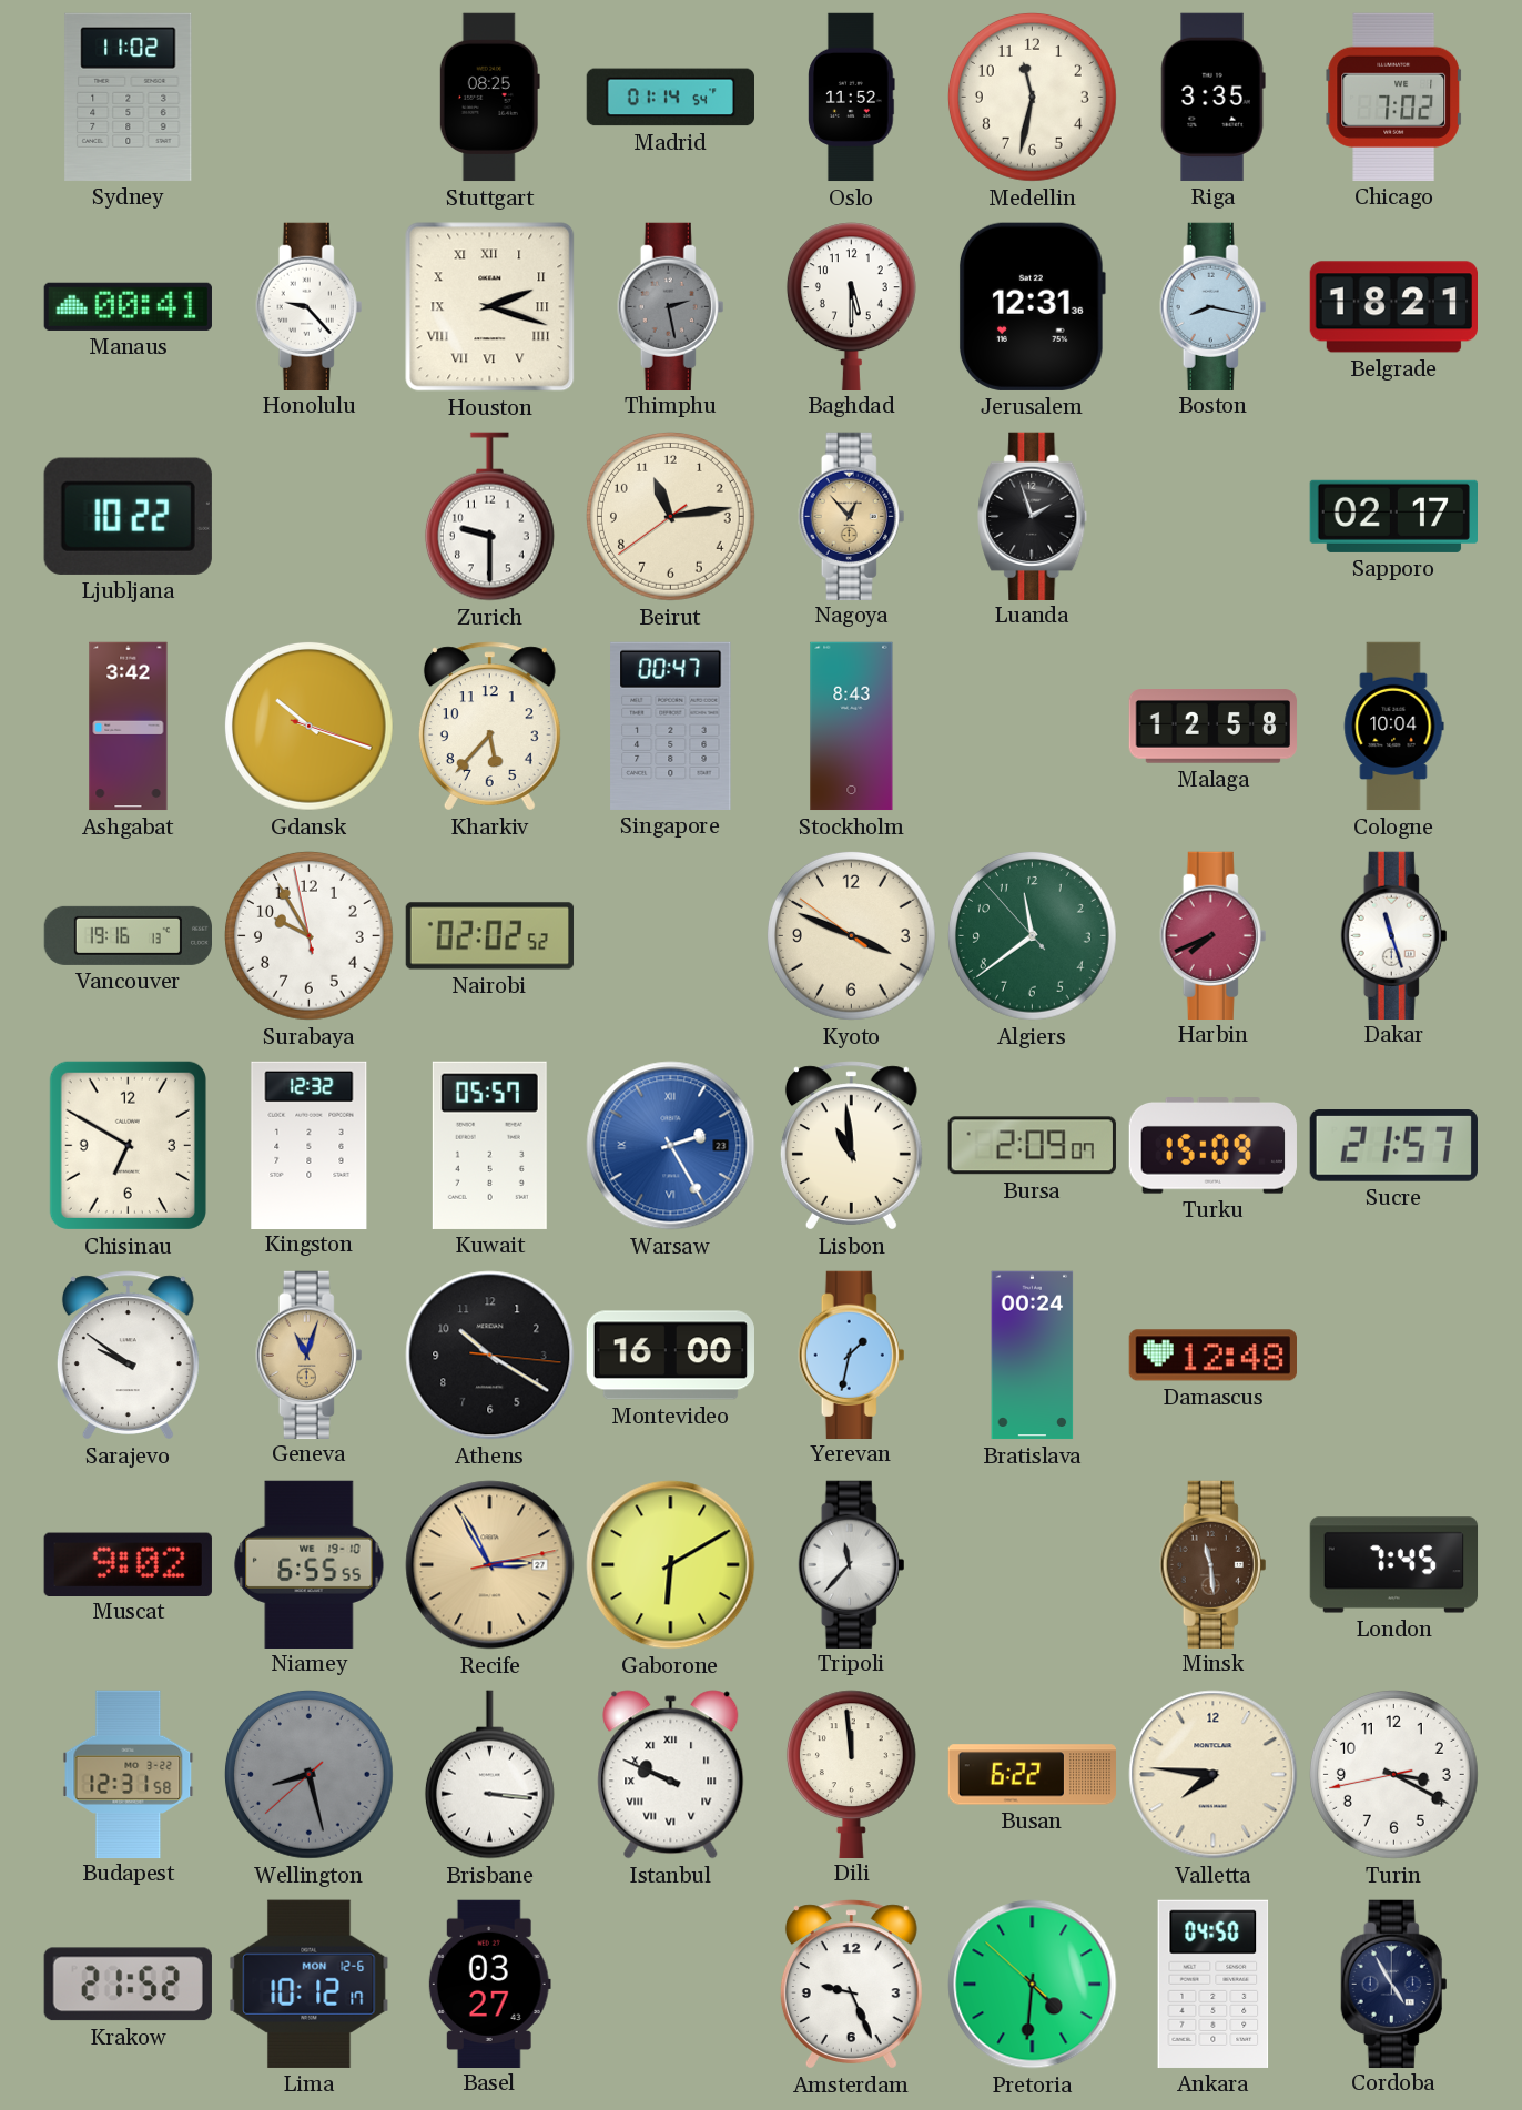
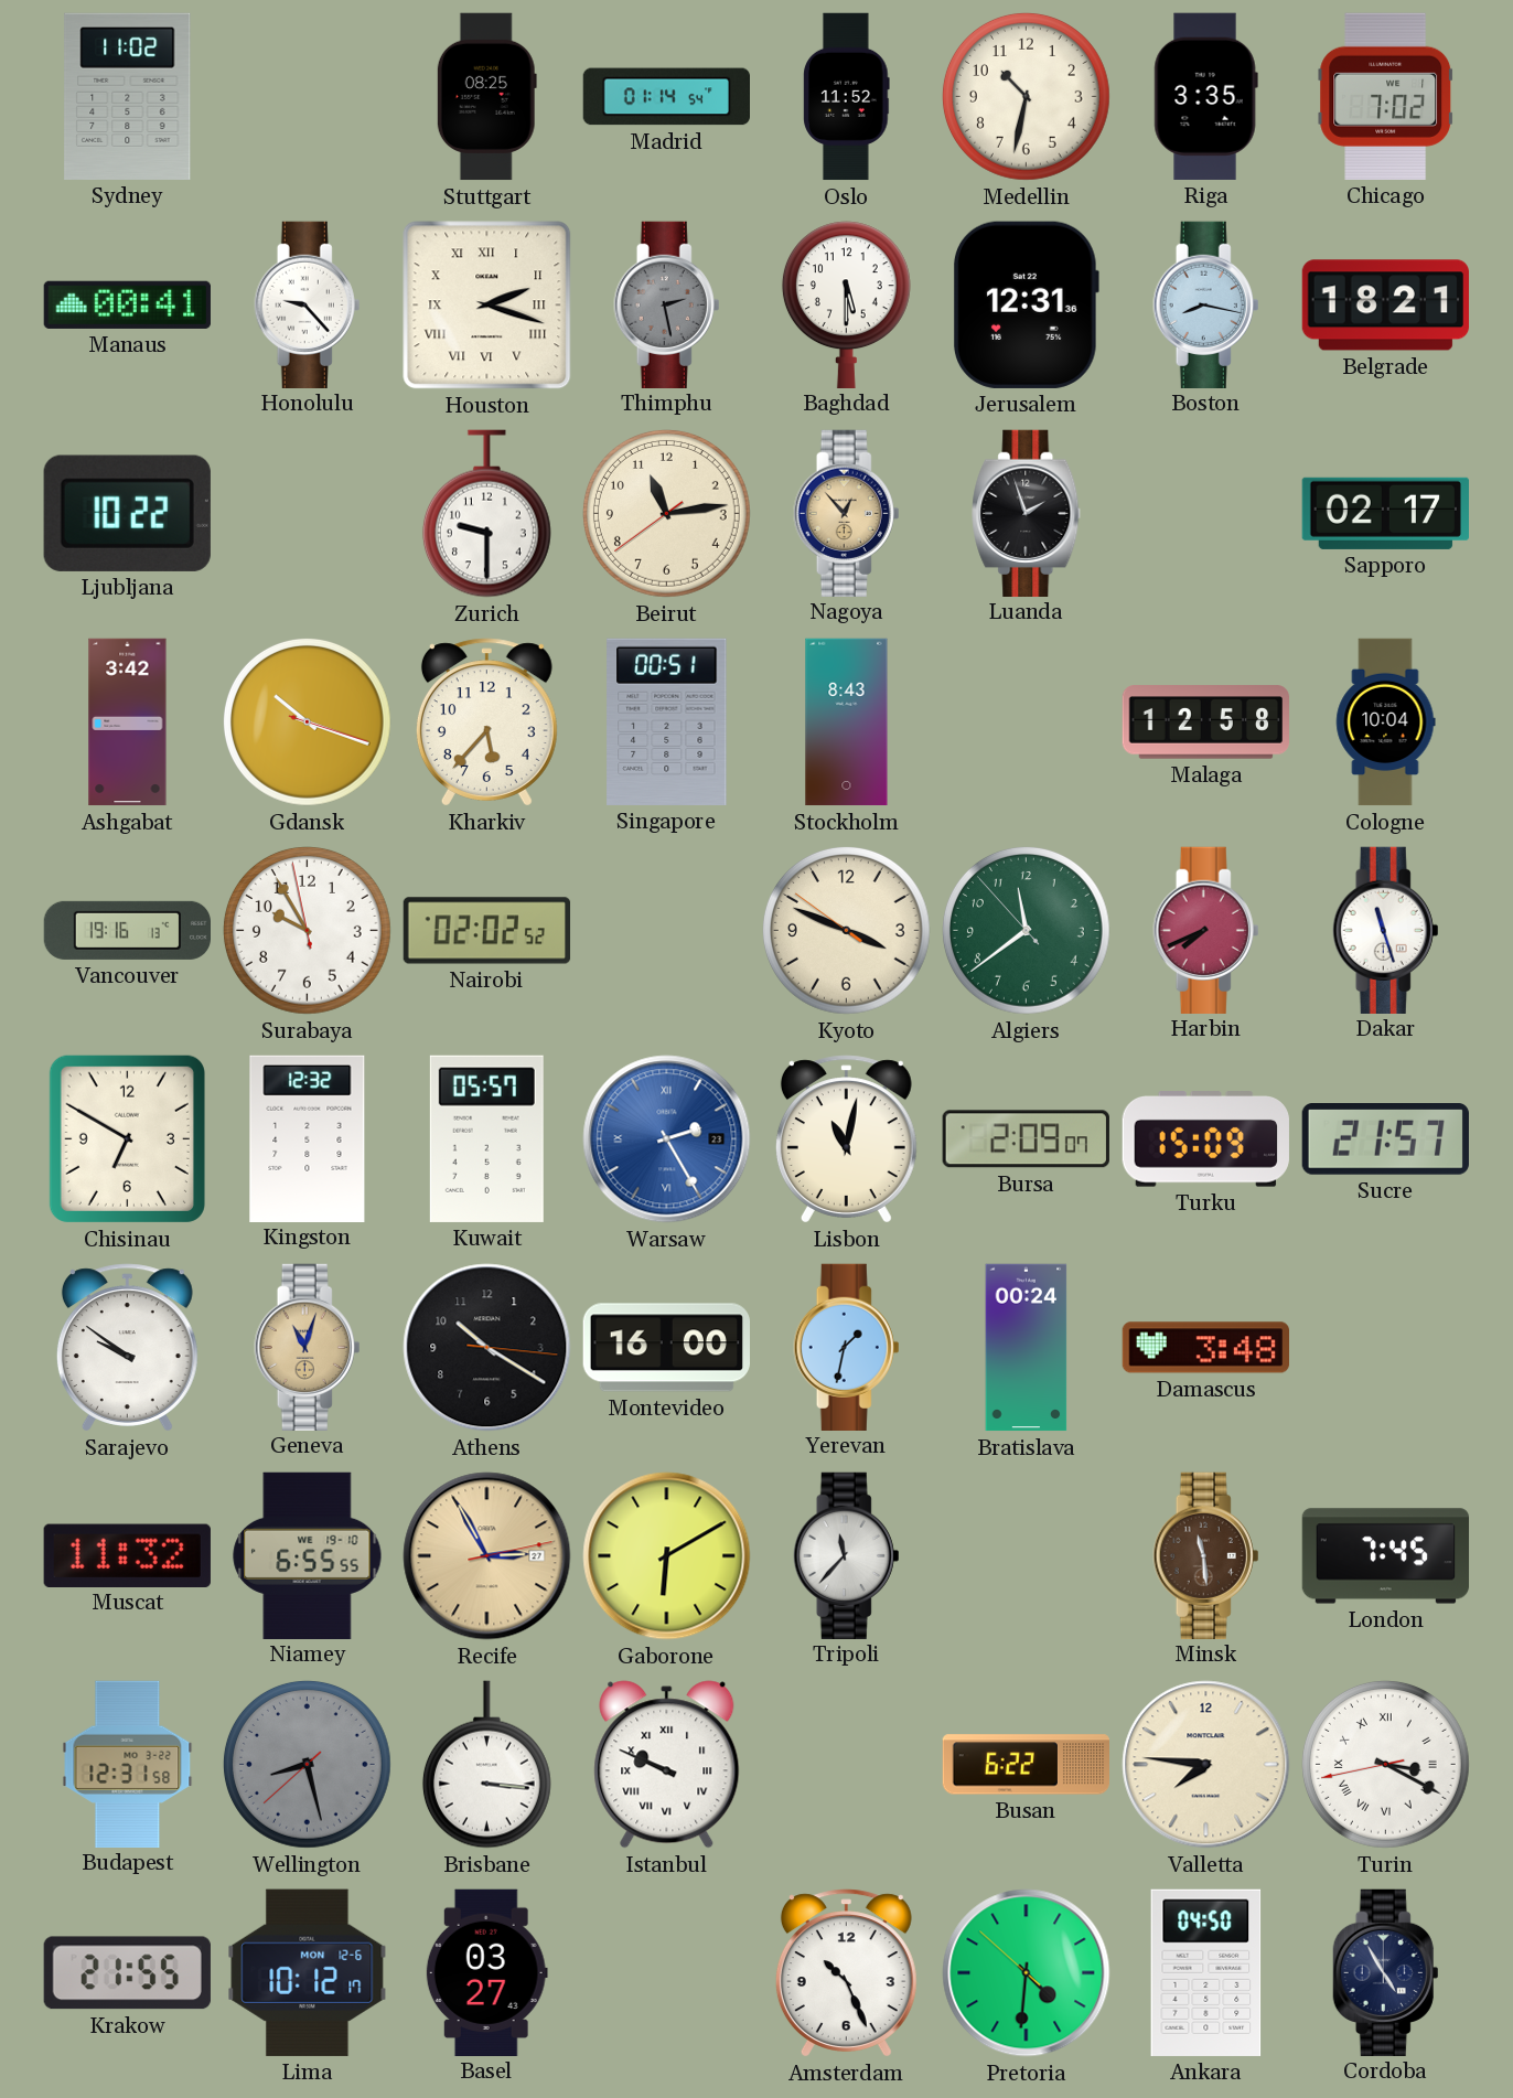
Medellin: 11:32 -> 10:32 (1026, 96)
Singapore: 00:47 -> 00:51 (667, 721)
Lisbon: 10:59 -> 11:02 (846, 1139)
Damascus: 12:48 -> 3:48 (1205, 1348)
Muscat: 9:02 -> 11:32 (127, 1555)
Dili: 11:59 -> none (851, 1774)
Turin numerals: Arabic -> Roman (1385, 1764)
Krakow: 21:52 -> 21:55 (127, 1973)
Amsterdam: 9:26 -> 10:26 (846, 1973)
